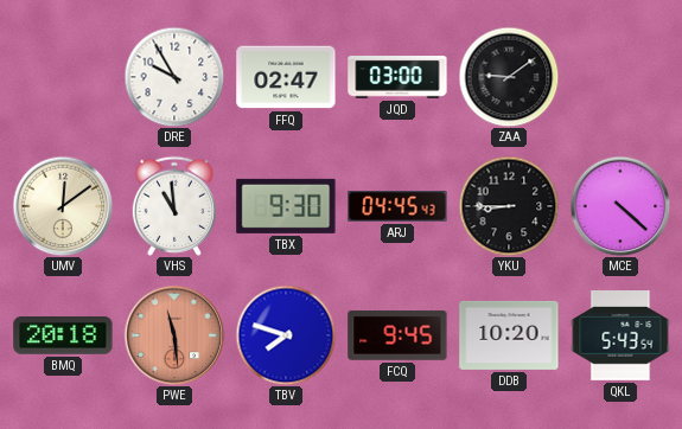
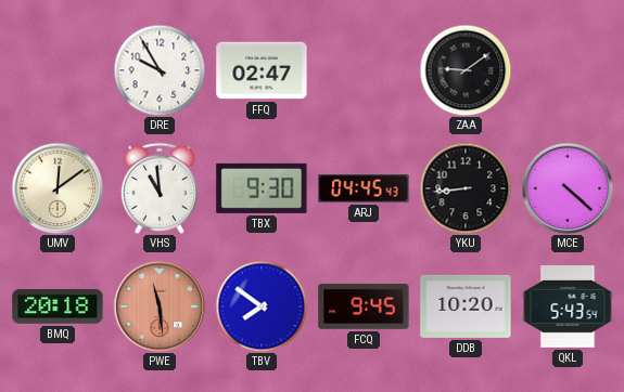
JQD: 03:00 -> none (397, 77)
YKU: 8:45 -> 8:44 (466, 188)
TBV: 7:48 -> 7:51 (262, 306)
